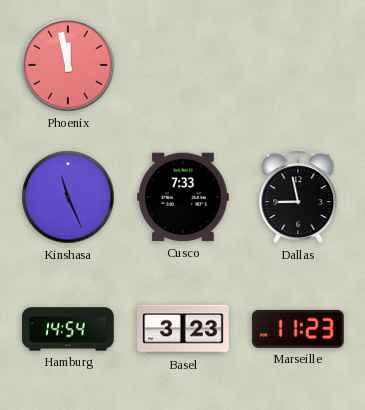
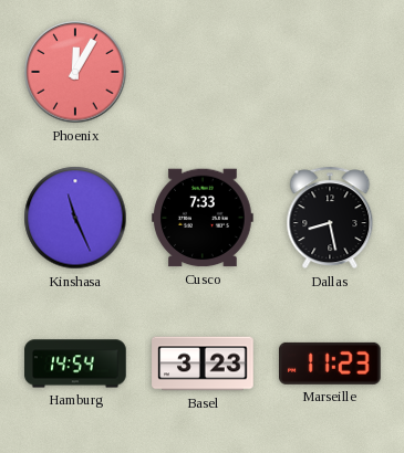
Phoenix: 11:58 -> 12:05 (75, 72)
Dallas: 8:58 -> 8:28 (330, 218)
